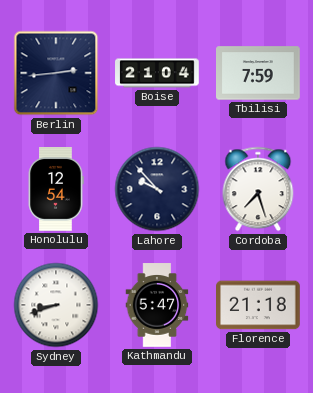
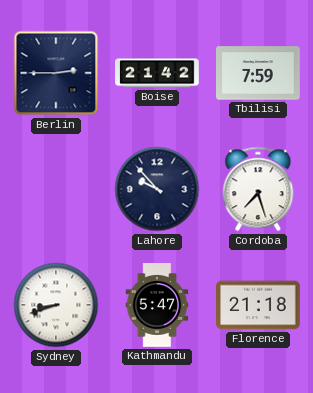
Berlin: 2:44 -> 2:45 (56, 73)
Boise: 21:04 -> 21:42 (157, 73)
Honolulu: 12:54 -> none (56, 190)
